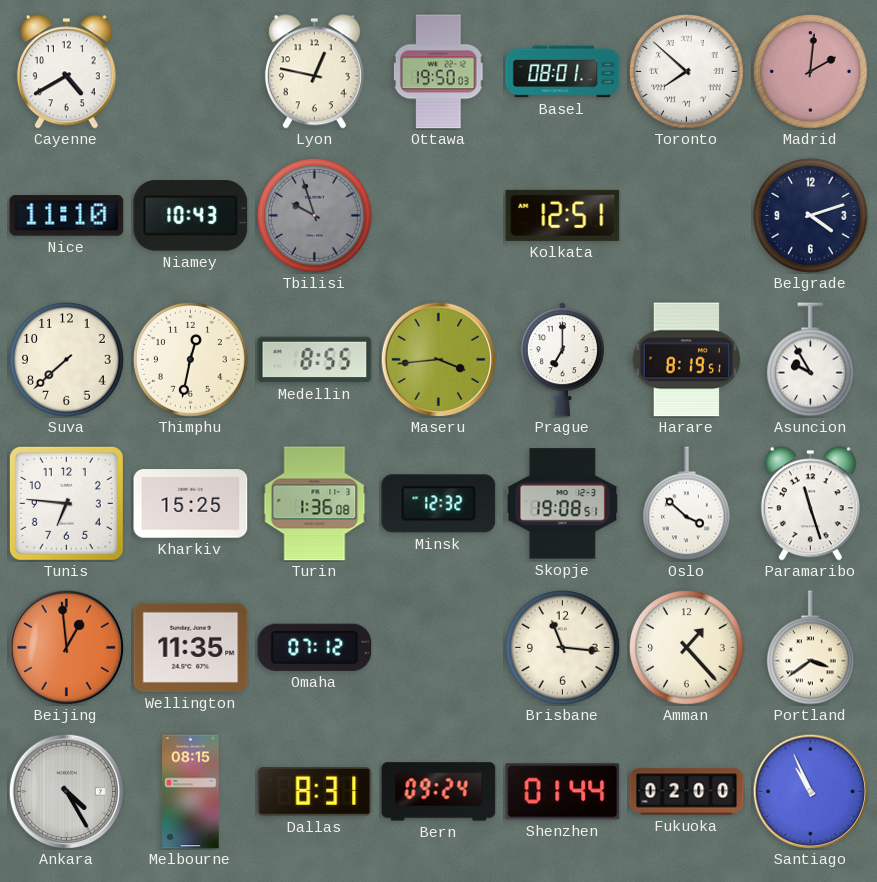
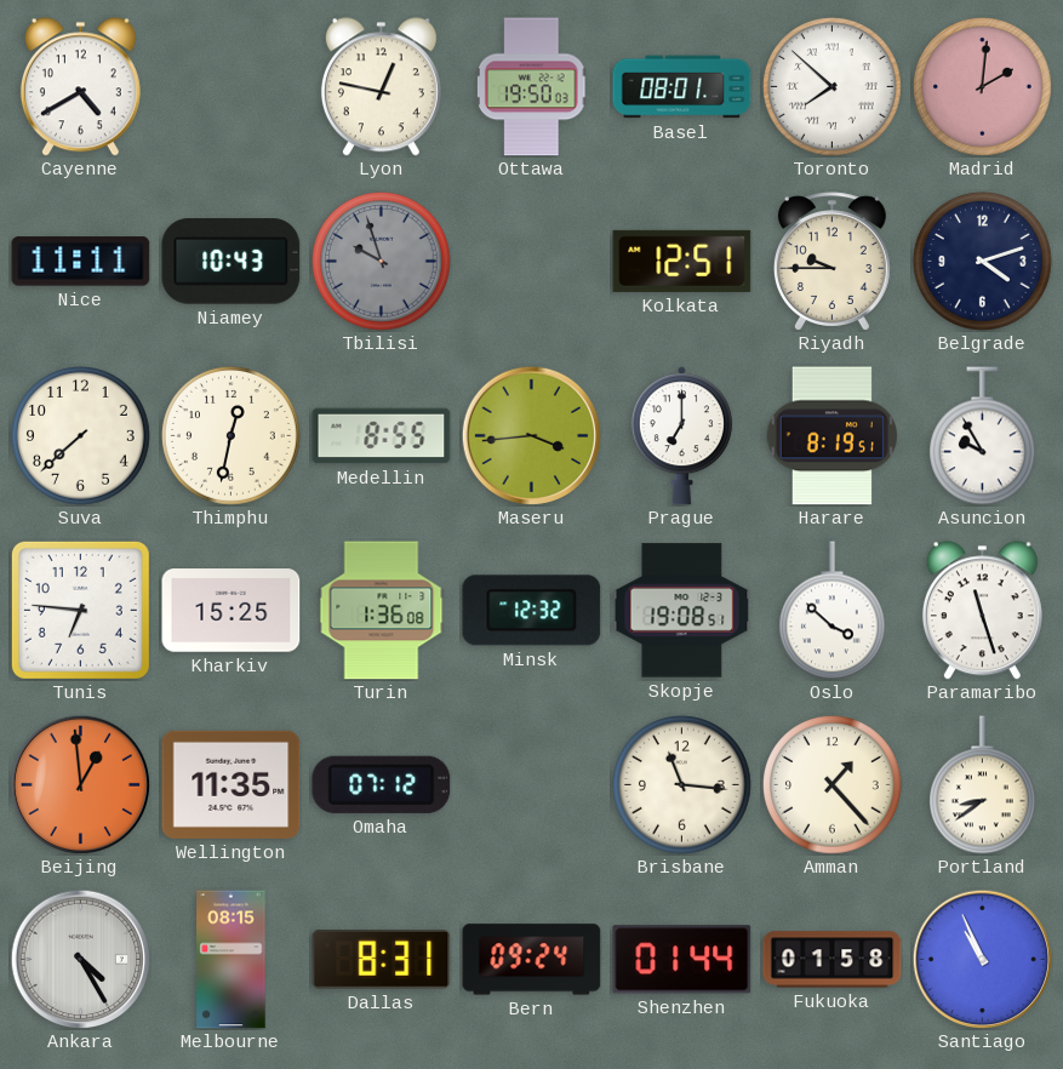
Nice: 11:10 -> 11:11 (81, 262)
Riyadh: none -> 9:45 (831, 262)
Portland: 3:39 -> 8:39 (982, 785)
Fukuoka: 02:00 -> 01:58 (833, 960)
